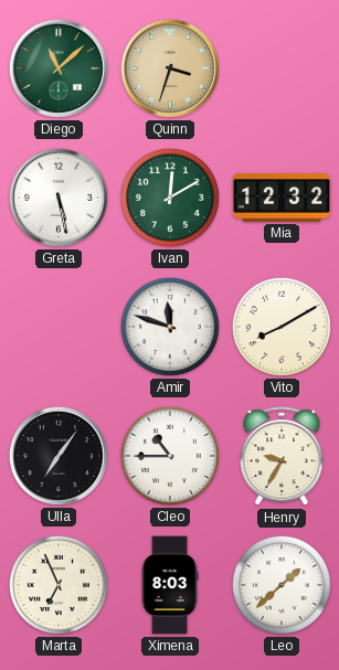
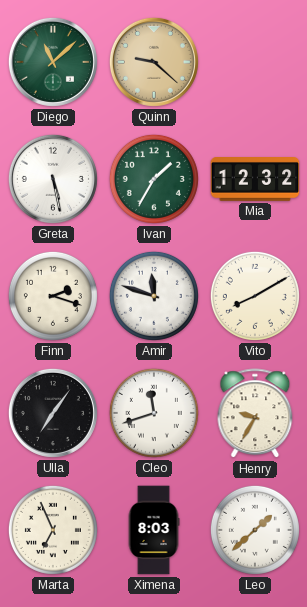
Quinn: 3:33 -> 9:22 (154, 62)
Ivan: 12:10 -> 1:35 (154, 179)
Finn: none -> 2:18 (53, 296)
Cleo: 10:45 -> 11:42 (154, 413)
